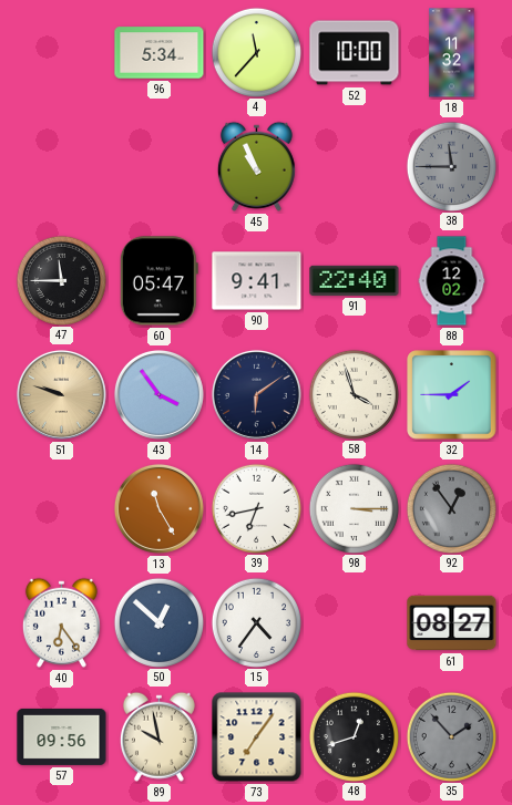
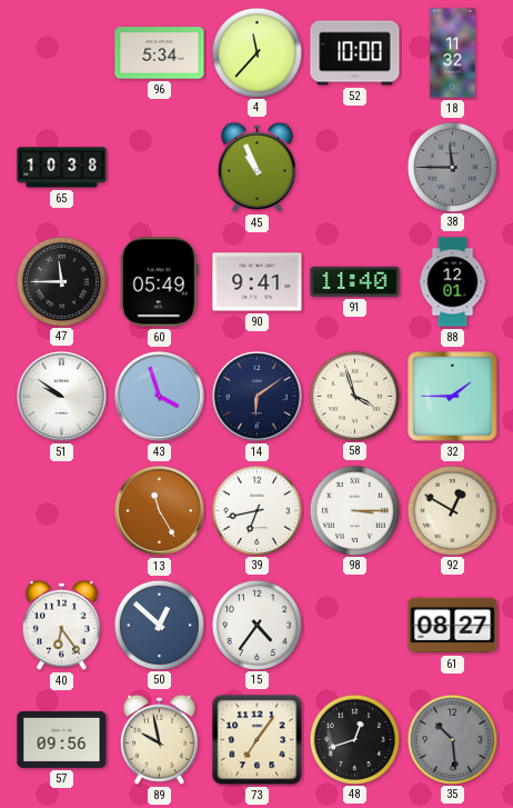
65: none -> 10:38 (62, 168)
60: 05:47 -> 05:49 (159, 282)
91: 22:40 -> 11:40 (355, 281)
88: 12:02 -> 12:01 (453, 282)
51: 9:48 -> 9:51 (61, 396)
51 dial: champagne -> white (61, 396)
43: 3:54 -> 3:57 (159, 396)
92: 12:54 -> 12:50 (452, 510)
92 dial: grey -> cream (452, 510)
35: 1:53 -> 10:29 (452, 739)
